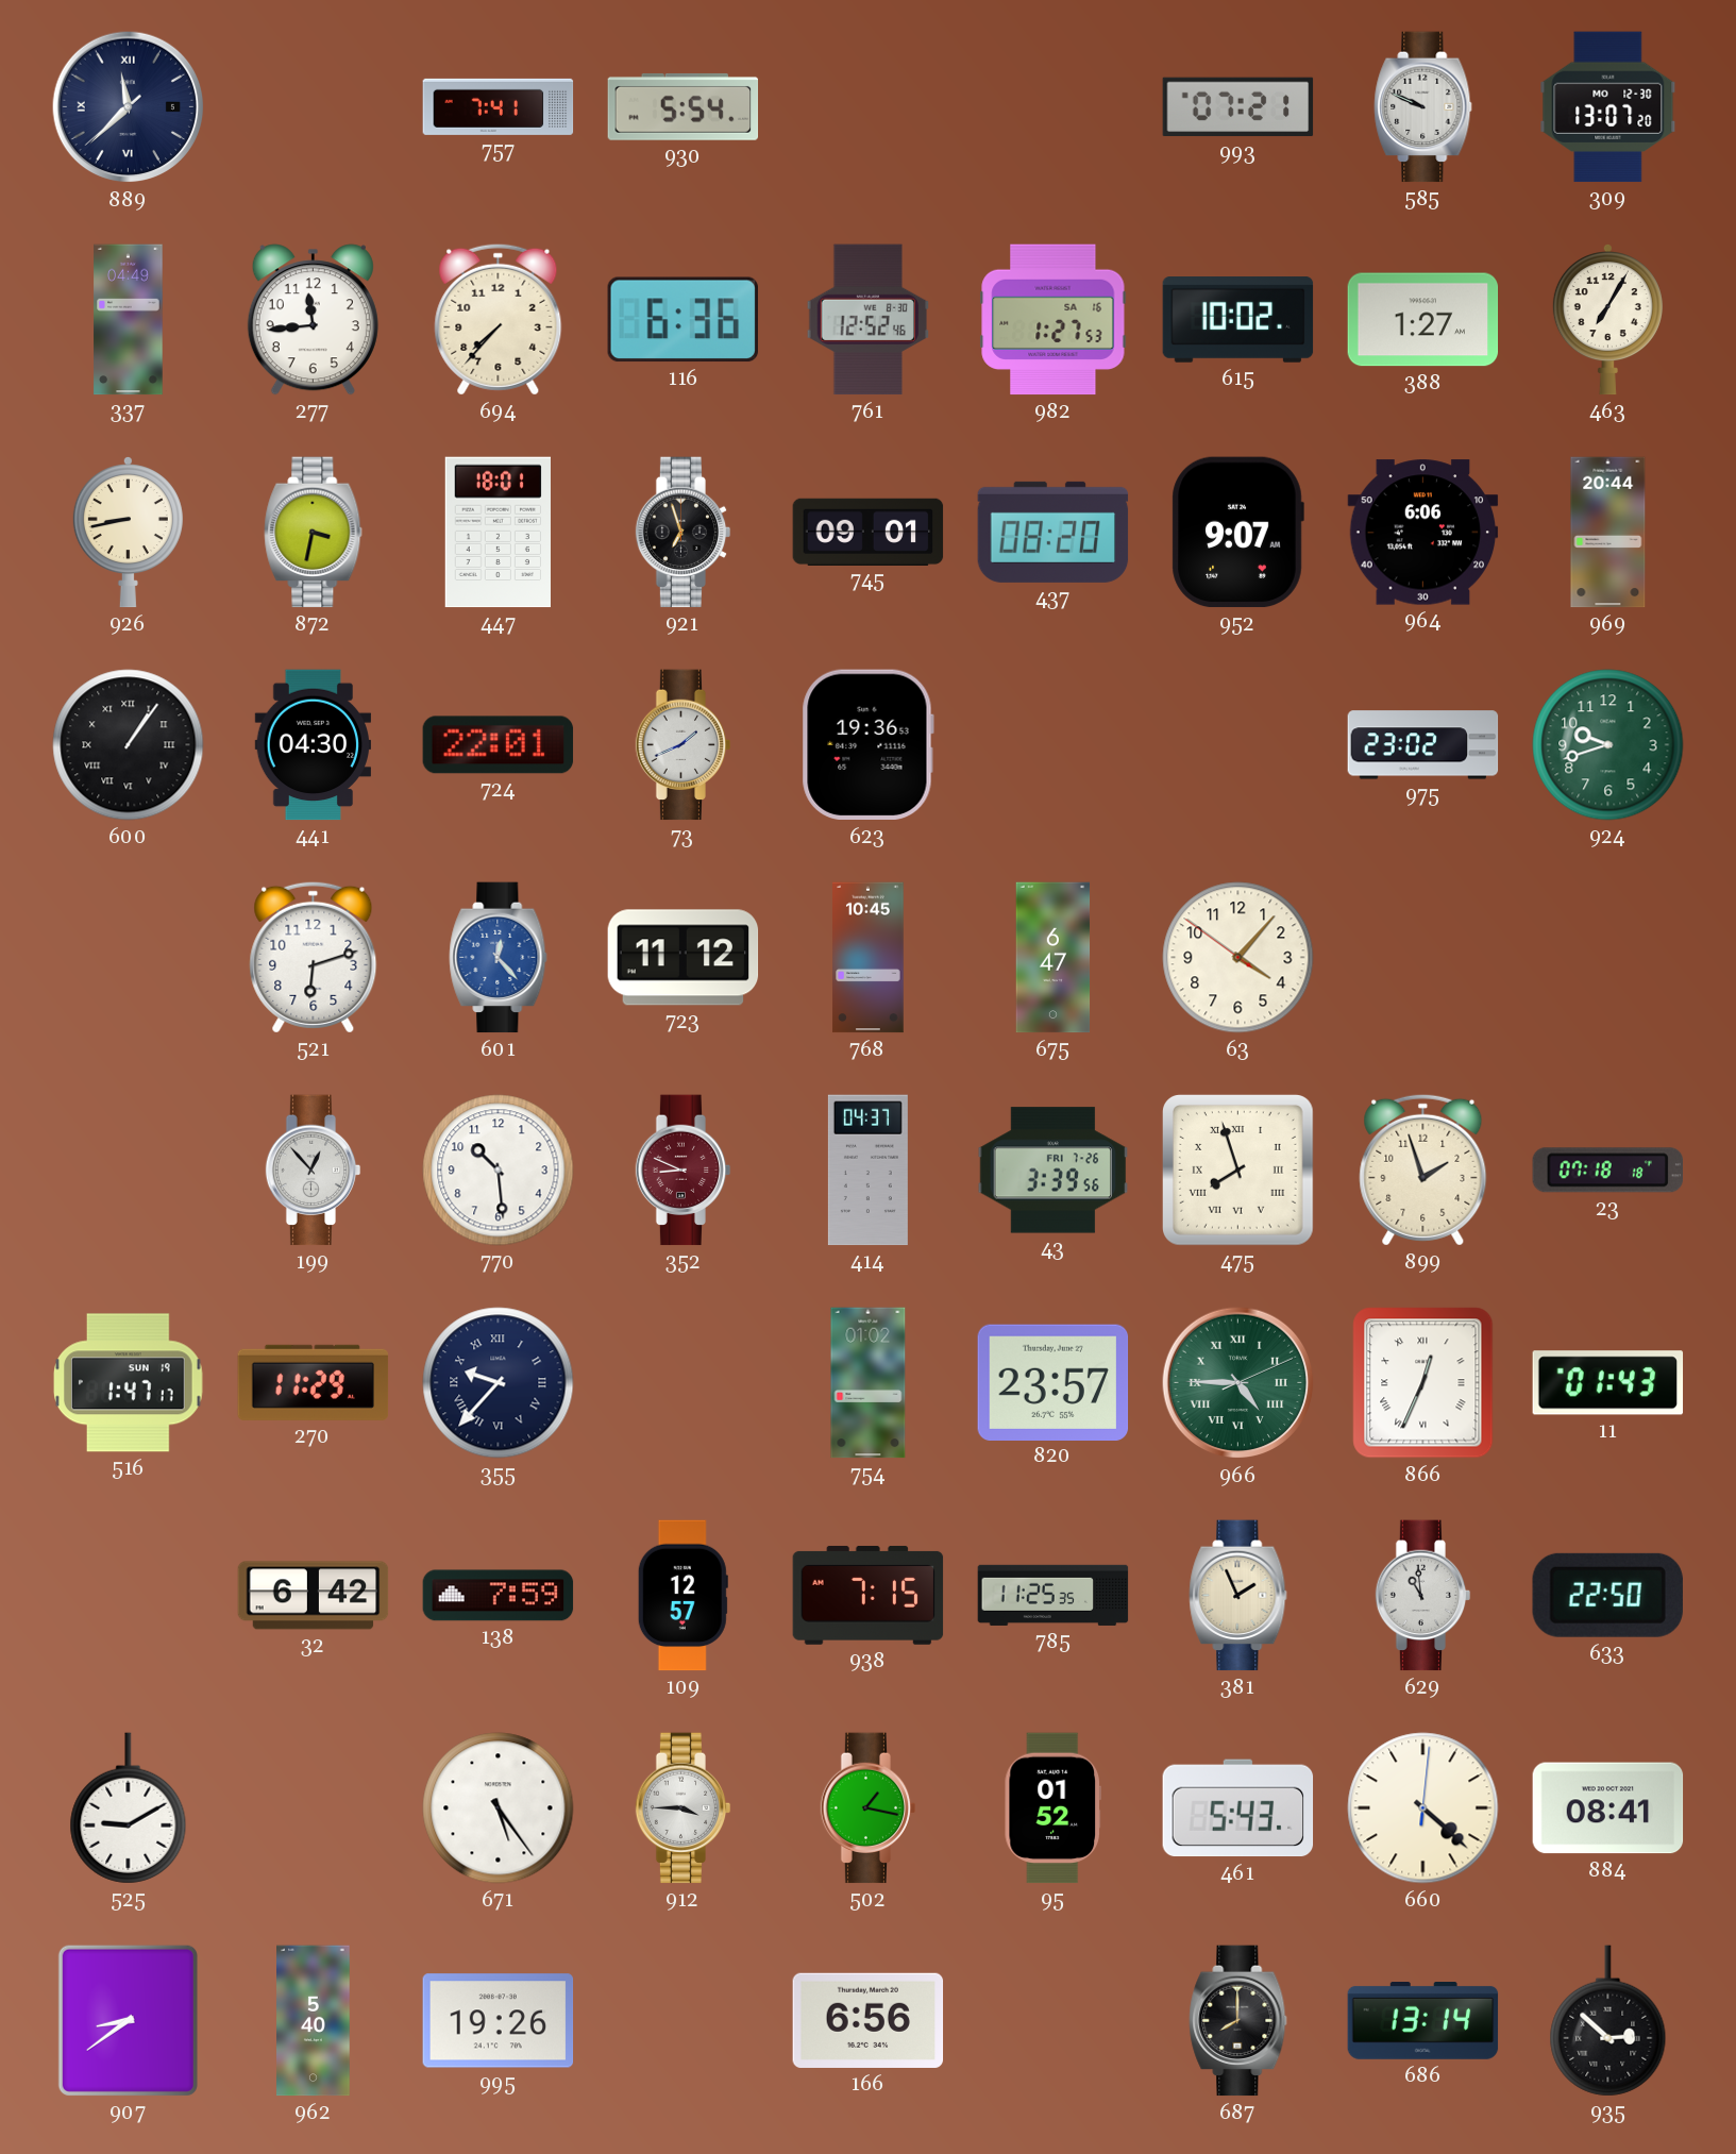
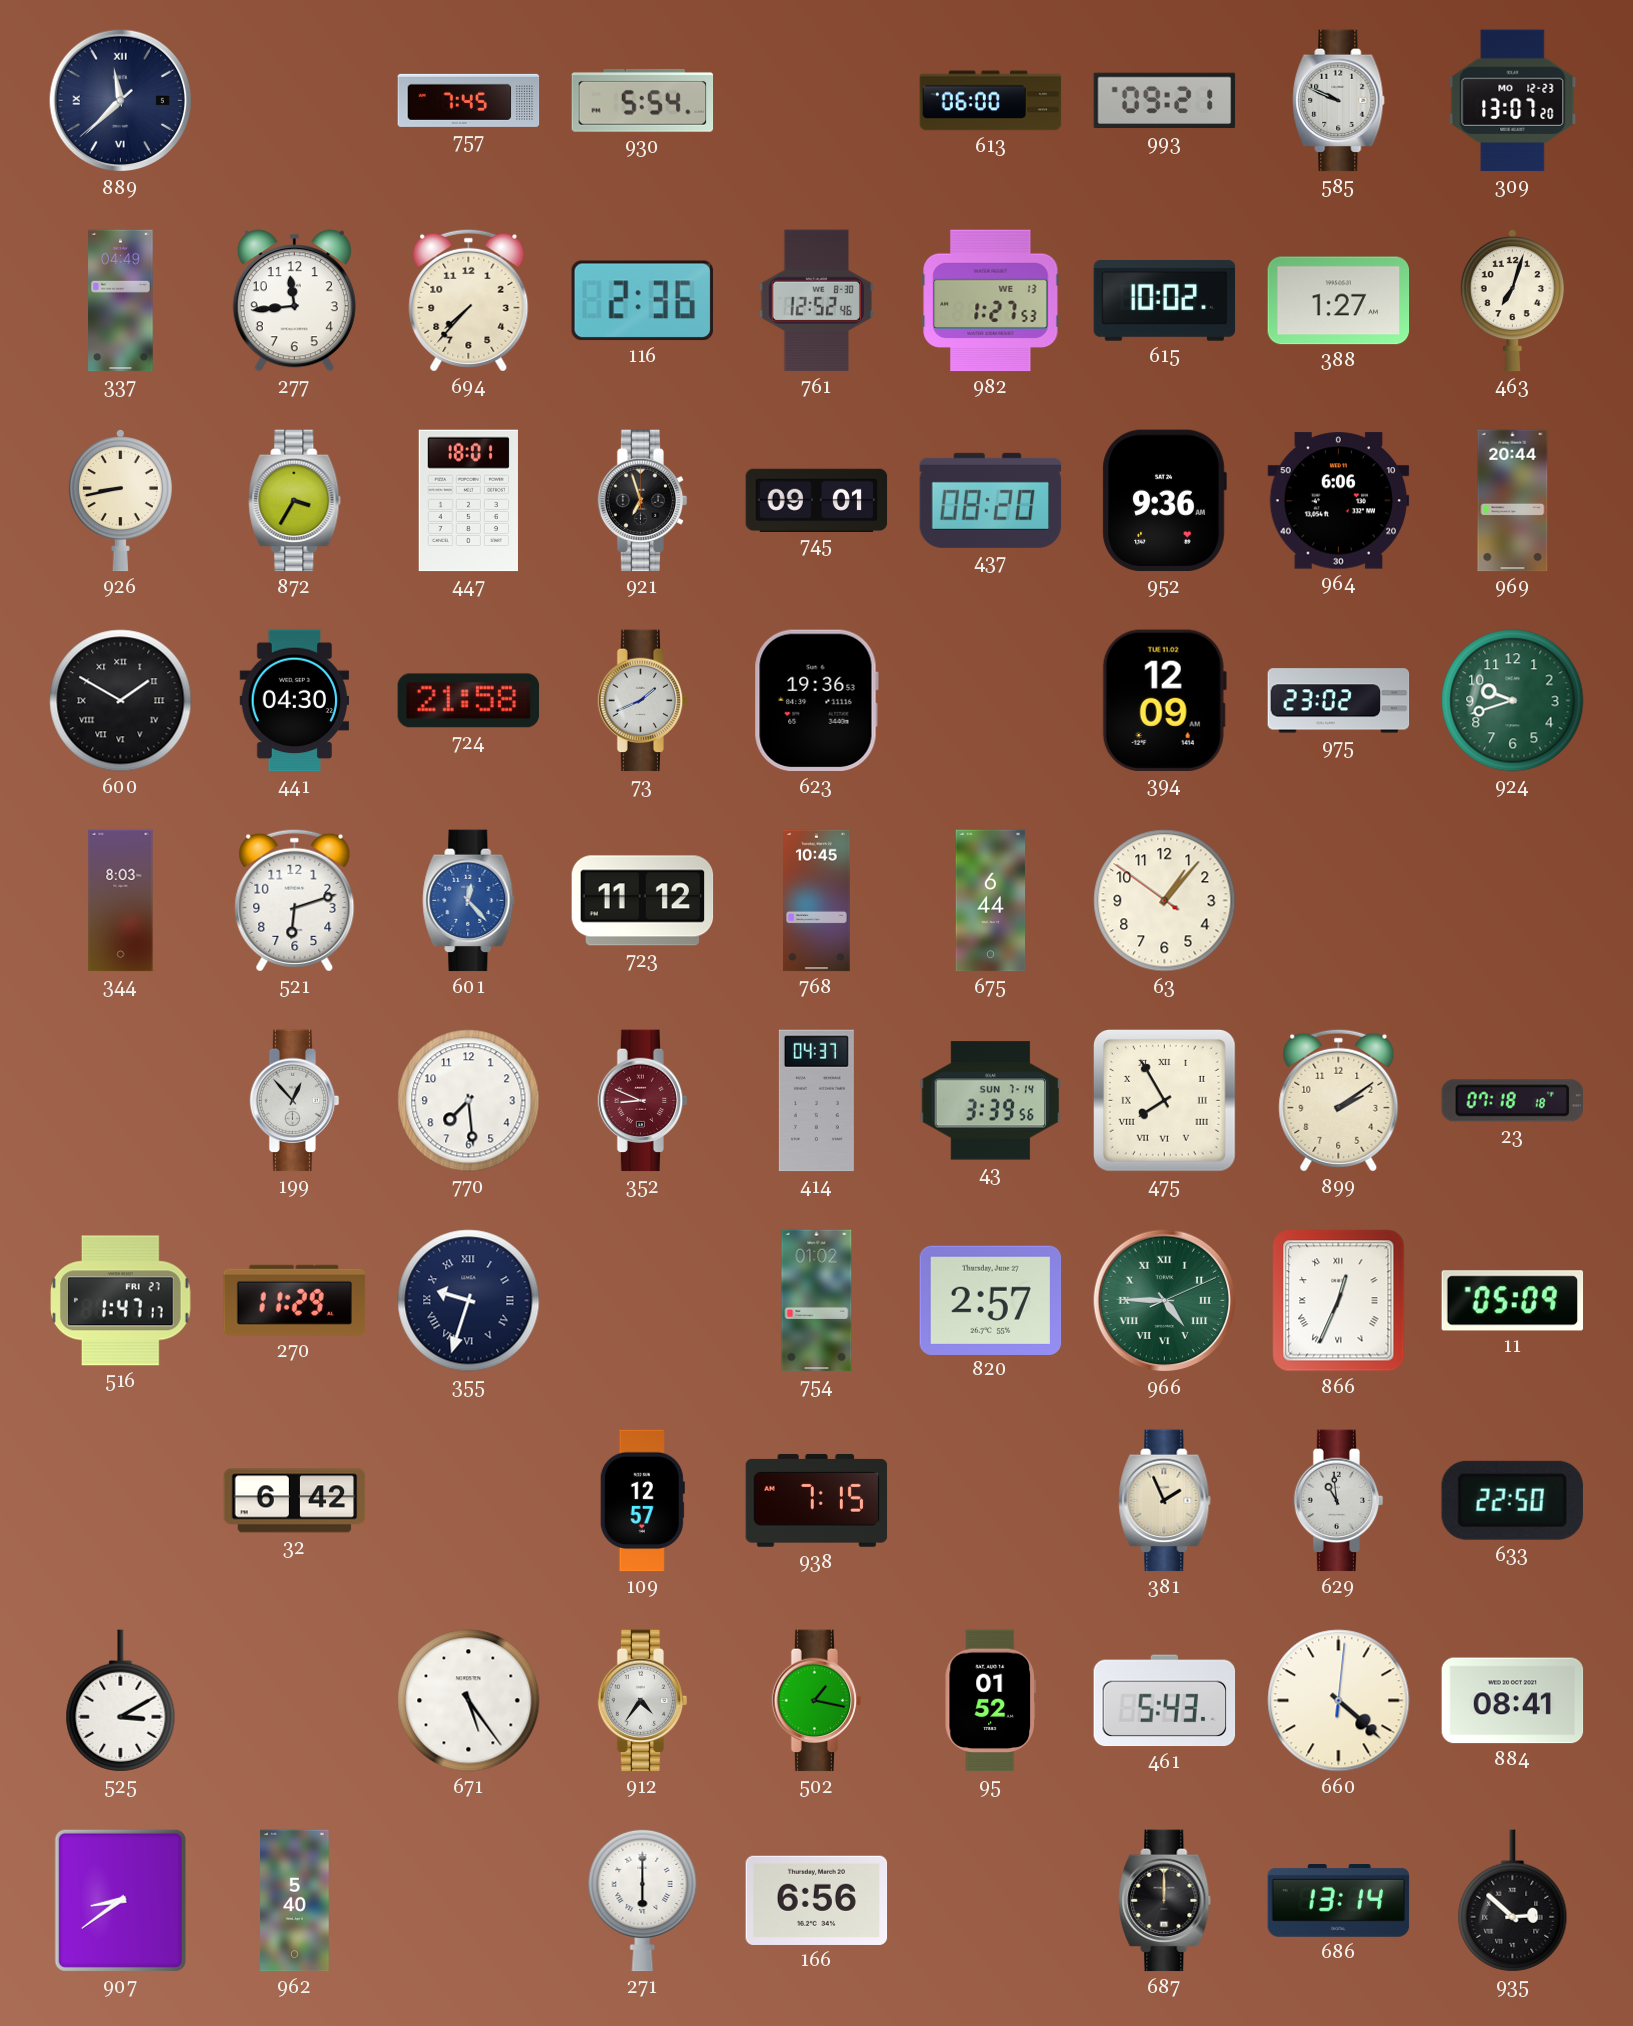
757: 7:41 -> 7:45 (469, 100)
613: none -> 06:00 (991, 101)
993: 07:21 -> 09:21 (1165, 101)
309 date: MO 12-30 -> MO 12-23 (1513, 101)
116: 6:36 -> 2:36 (642, 301)
982 date: SA 16 -> WE 13 (991, 301)
463: 7:05 -> 7:03 (1512, 300)
872: 3:32 -> 3:35 (295, 501)
952: 9:07 -> 9:36 (1164, 501)
600: 1:06 -> 1:50 (121, 701)
724: 22:01 -> 21:58 (469, 701)
394: none -> 12:09 (1164, 700)
344: none -> 8:03 (121, 901)
675: 6:47 -> 6:44 (991, 901)
63: 4:06 -> 1:06 (1165, 901)
770: 10:29 -> 7:29 (469, 1101)
43 date: FRI 7-26 -> SUN 7-14 (991, 1101)
475: 7:57 -> 7:55 (1164, 1100)
899: 1:57 -> 2:09 (1339, 1100)
516 date: SUN 19 -> FRI 27 (121, 1301)
355: 9:37 -> 9:33 (469, 1301)
820: 23:57 -> 2:57 (991, 1300)
11: 01:43 -> 05:09 (1513, 1301)
138: 7:59 -> none (499, 1596)
785: 11:25 -> none (1054, 1595)
525: 9:10 -> 3:10 (121, 1701)
912: 3:45 -> 4:36 (643, 1701)
995: 19:26 -> none (499, 2021)
271: none -> 6:00 (643, 1900)
687: 8:00 -> 12:00 (1165, 1901)
